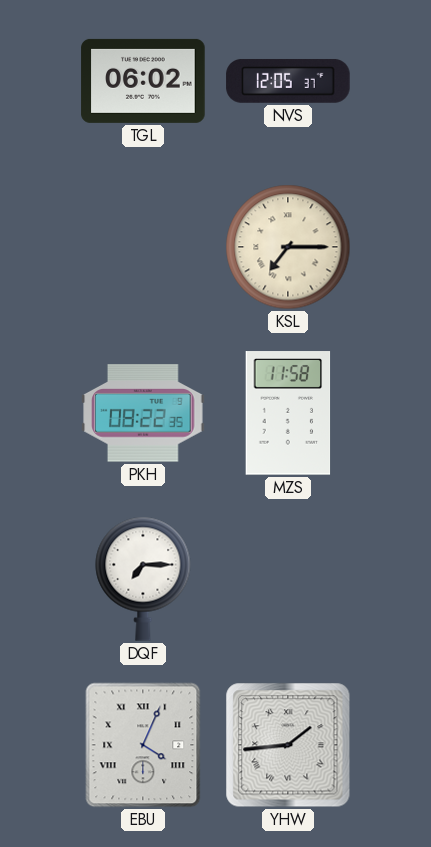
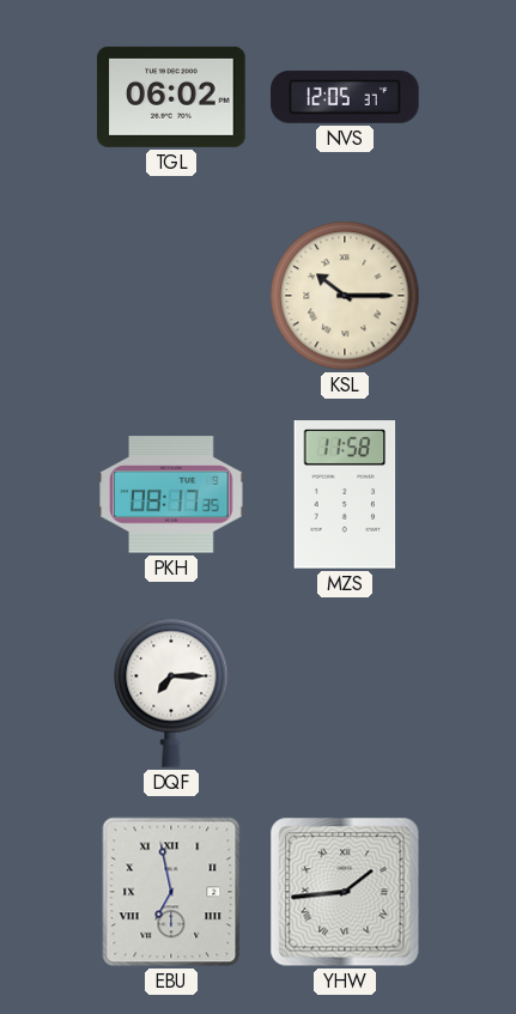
KSL: 7:15 -> 10:15 (345, 296)
PKH: 08:22 -> 08:17 (171, 494)
EBU: 4:04 -> 6:58 (171, 892)
